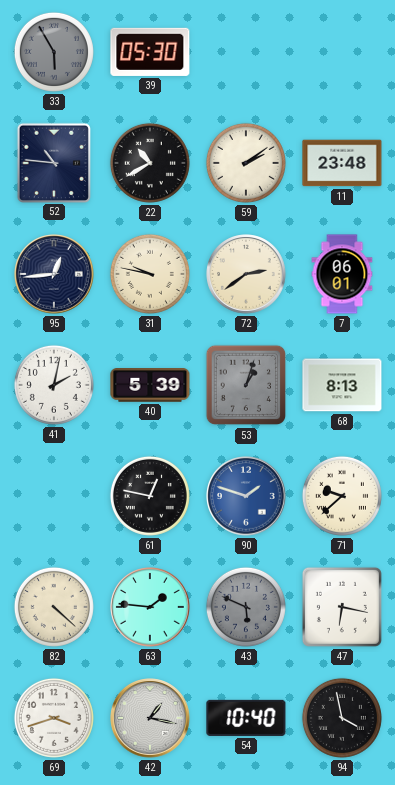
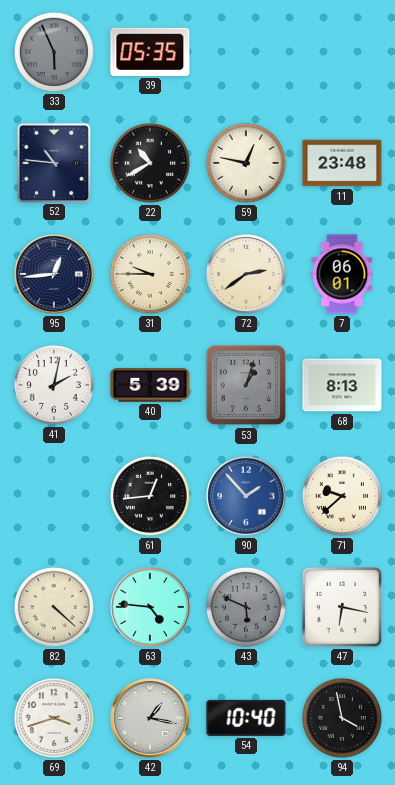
33: 5:55 -> 5:56 (54, 52)
39: 05:30 -> 05:35 (150, 52)
59: 2:09 -> 12:47 (246, 163)
31: 9:47 -> 9:45 (150, 274)
61: 12:47 -> 12:44 (150, 496)
90: 1:48 -> 1:53 (246, 496)
63: 1:46 -> 4:46 (150, 607)
